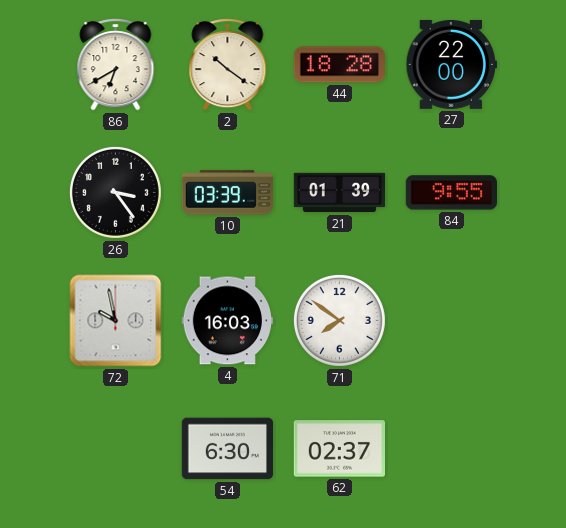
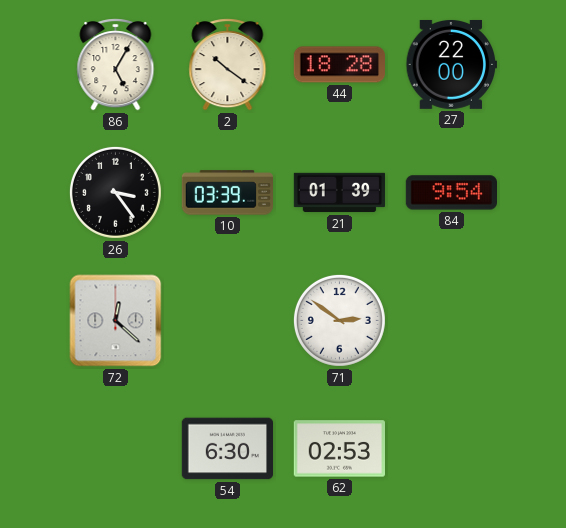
86: 6:40 -> 5:05 (116, 65)
84: 9:55 -> 9:54 (451, 193)
72: 9:58 -> 12:22 (116, 321)
4: 16:03 -> none (227, 321)
71: 7:51 -> 2:51 (339, 320)
62: 02:37 -> 02:53 (339, 449)
